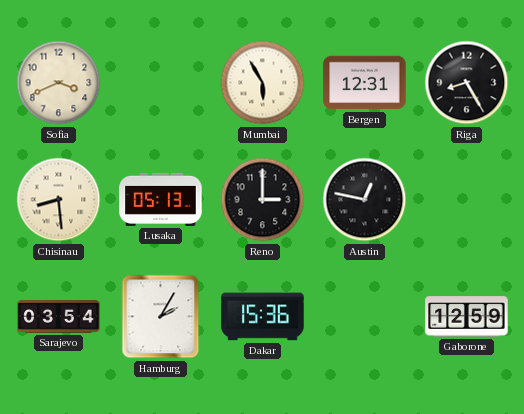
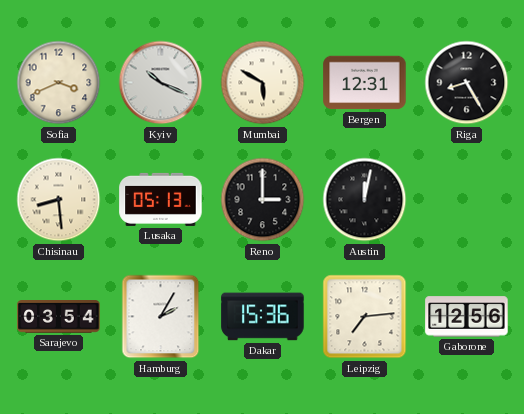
Kyiv: none -> 10:19 (161, 83)
Mumbai: 5:55 -> 5:50 (263, 83)
Austin: 12:47 -> 12:02 (365, 200)
Leipzig: none -> 7:14 (365, 317)
Gaborone: 12:59 -> 12:56 (467, 317)
